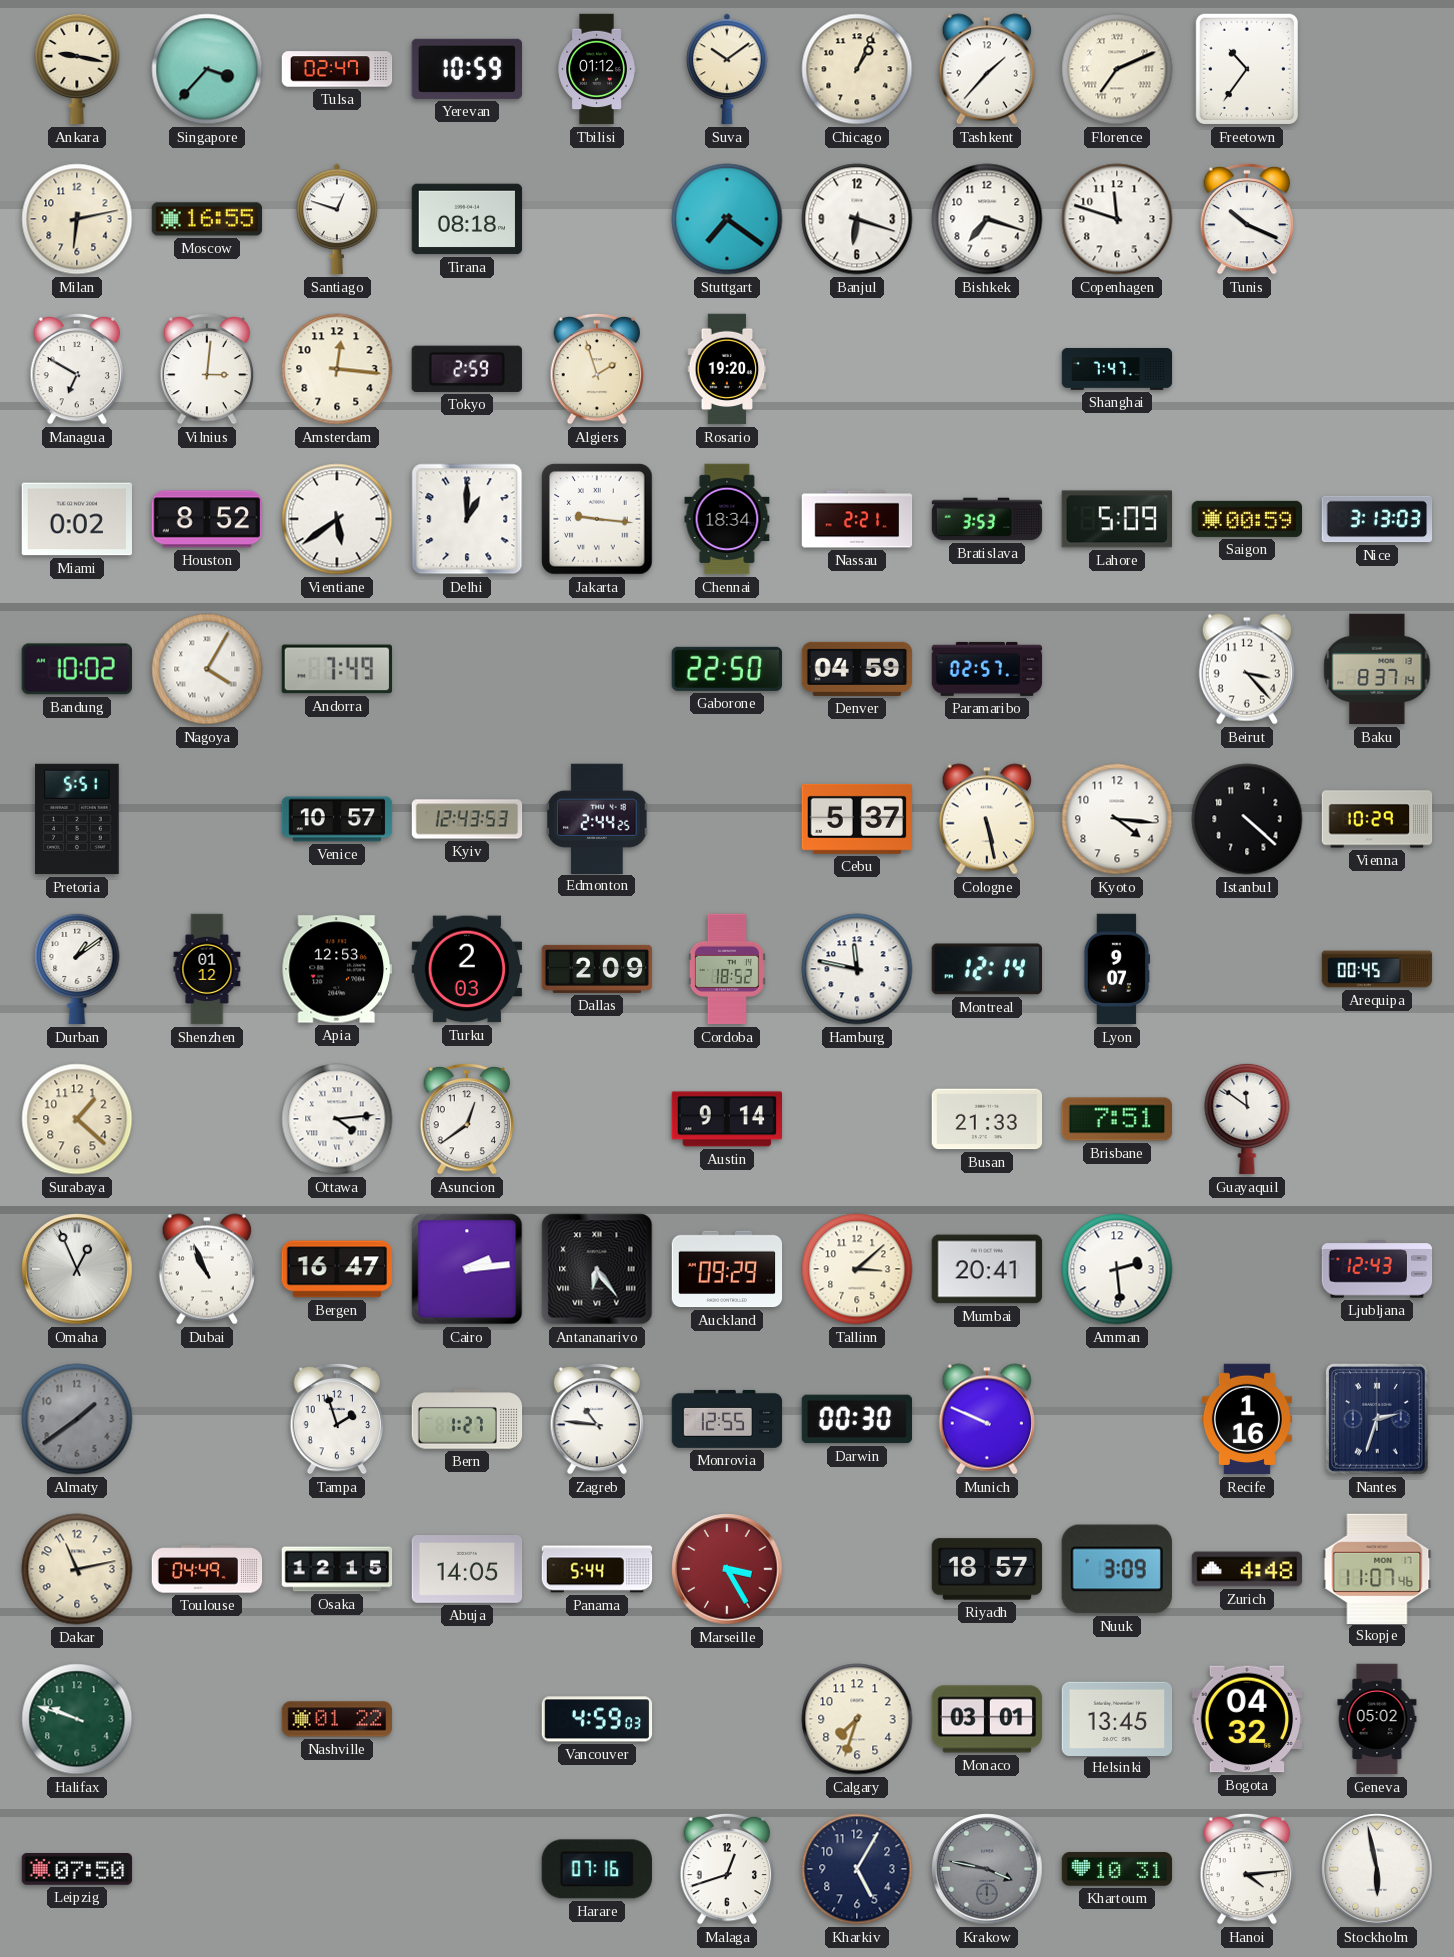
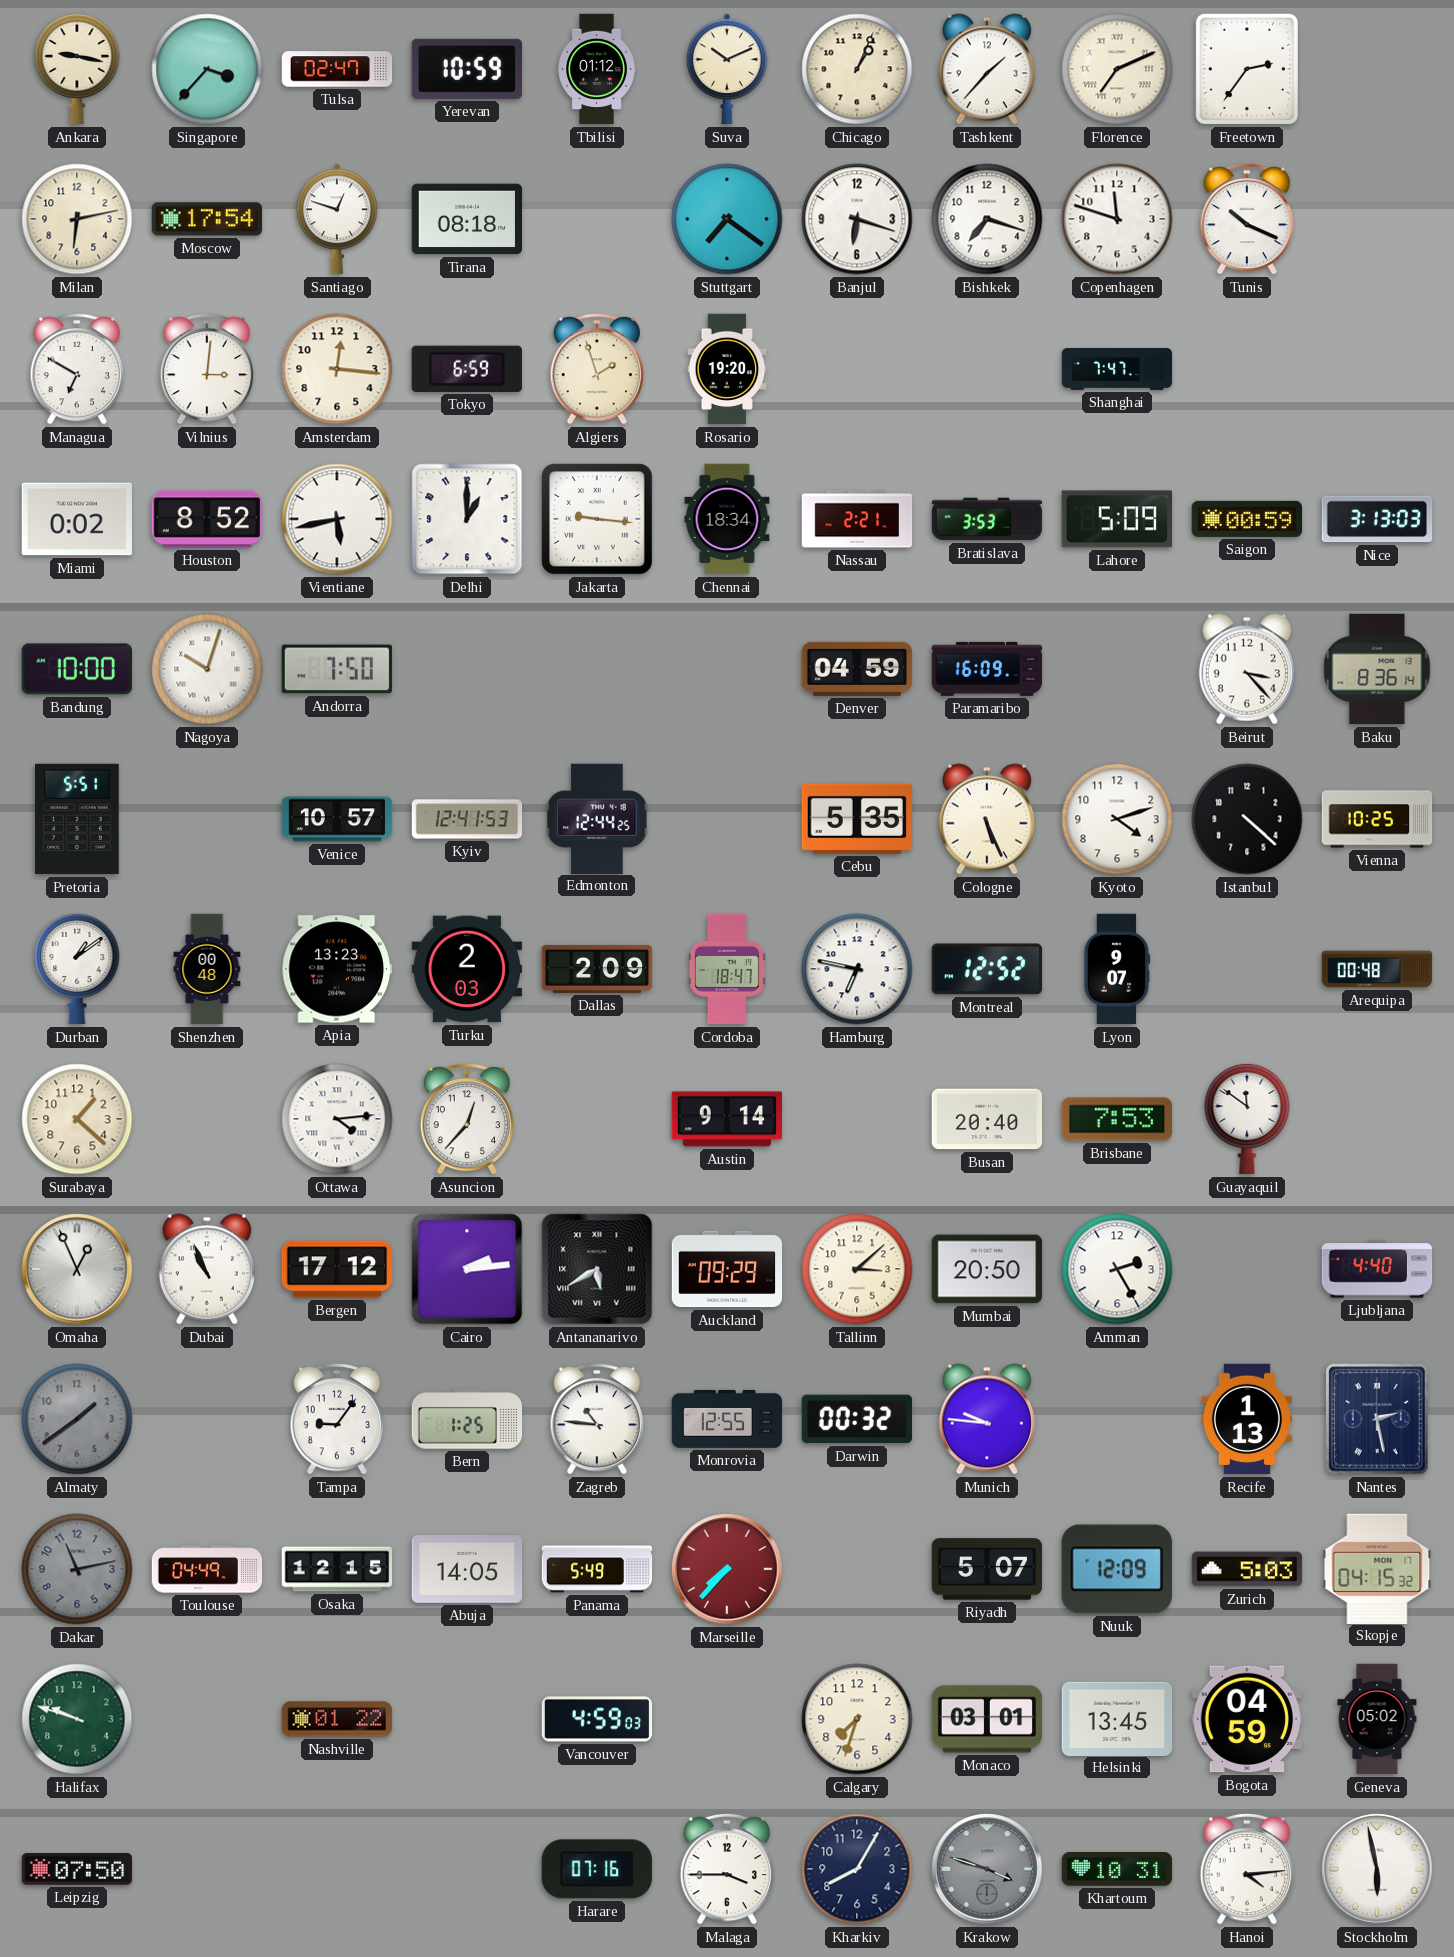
Suva: 10:09 -> 10:11 (727, 69)
Freetown: 10:36 -> 2:36 (1247, 69)
Moscow: 16:55 -> 17:54 (207, 219)
Tokyo: 2:59 -> 6:59 (467, 369)
Vientiane: 5:39 -> 5:43 (337, 519)
Bandung: 10:02 -> 10:00 (77, 669)
Nagoya: 4:05 -> 10:03 (207, 669)
Andorra: 7:49 -> 7:50 (336, 669)
Gaborone: 22:50 -> none (727, 669)
Paramaribo: 02:57 -> 16:09 (987, 669)
Baku: 8:37 -> 8:36 (1377, 669)
Kyiv: 12:43 -> 12:41 (467, 819)
Edmonton: 2:44 -> 12:44 (597, 818)
Cebu: 5:37 -> 5:35 (856, 819)
Cologne: 5:28 -> 5:26 (986, 819)
Kyoto: 4:16 -> 4:12 (1117, 819)
Vienna: 10:29 -> 10:25 (1377, 819)
Shenzhen: 01:12 -> 00:48 (207, 969)
Apia: 12:53 -> 13:23 (336, 969)
Cordoba: 18:52 -> 18:47 (727, 969)
Hamburg: 11:47 -> 6:47 (857, 969)
Montreal: 12:14 -> 12:52 (986, 969)
Arequipa: 00:45 -> 00:48 (1377, 969)
Asuncion: 12:39 -> 12:37 (467, 1119)
Busan: 21:33 -> 20:40 (987, 1119)
Brisbane: 7:51 -> 7:53 (1116, 1119)
Bergen: 16:47 -> 17:12 (336, 1269)
Antananarivo: 6:24 -> 5:40 (597, 1269)
Mumbai: 20:41 -> 20:50 (987, 1269)
Amman: 2:29 -> 2:25 (1117, 1269)
Ljubljana: 12:43 -> 4:40 (1377, 1269)
Tampa: 1:57 -> 9:06 (337, 1419)
Bern: 1:27 -> 1:25 (467, 1419)
Darwin: 00:30 -> 00:32 (856, 1419)
Munich: 9:49 -> 9:46 (986, 1419)
Recife: 1:16 -> 1:13 (1247, 1419)
Nantes: 2:33 -> 2:28 (1377, 1419)
Dakar dial: cream -> grey (77, 1569)
Panama: 5:44 -> 5:49 (597, 1569)
Marseille: 3:25 -> 7:37 (727, 1569)
Riyadh: 18:57 -> 5:07 (987, 1569)
Nuuk: 3:09 -> 12:09 (1117, 1569)
Zurich: 4:48 -> 5:03 (1247, 1569)
Skopje: 11:07 -> 04:15 (1377, 1568)
Bogota: 04:32 -> 04:59 (1247, 1719)
Malaga: 12:42 -> 3:45 (727, 1869)
Kharkiv: 5:05 -> 8:05 (857, 1869)
Krakow: 3:47 -> 3:48 (987, 1869)
